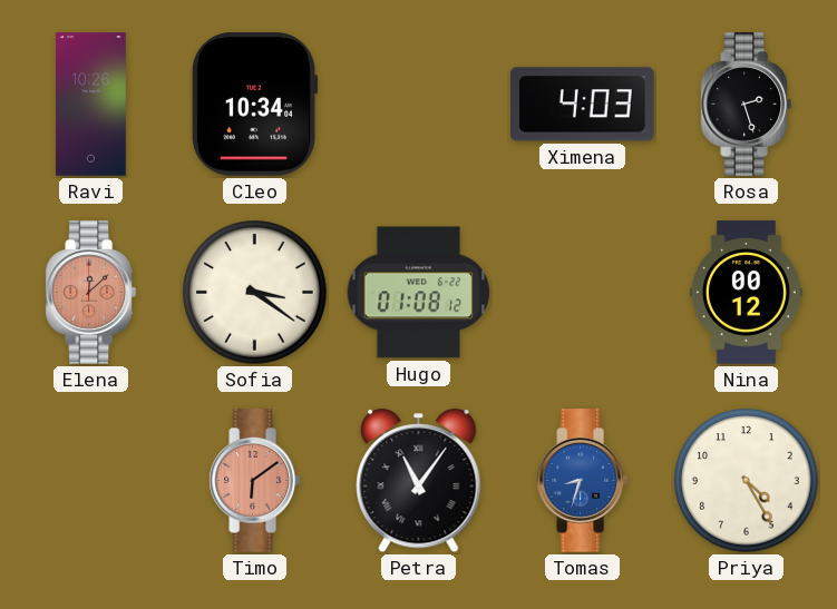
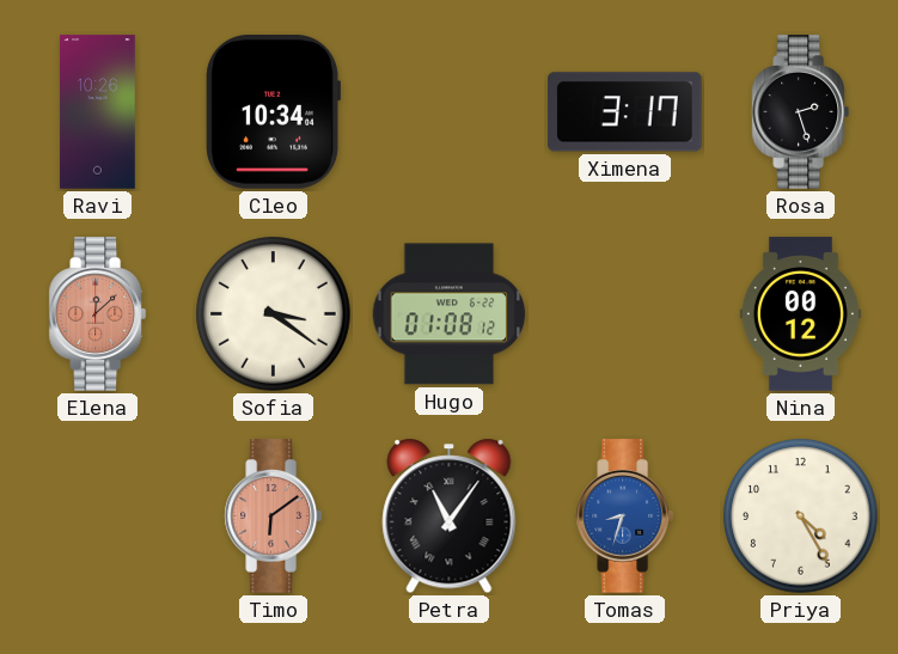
Ximena: 4:03 -> 3:17 (625, 112)
